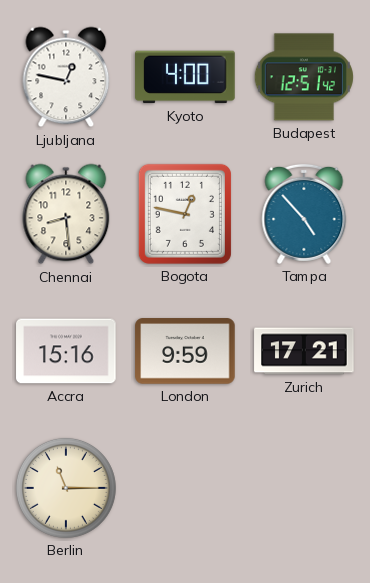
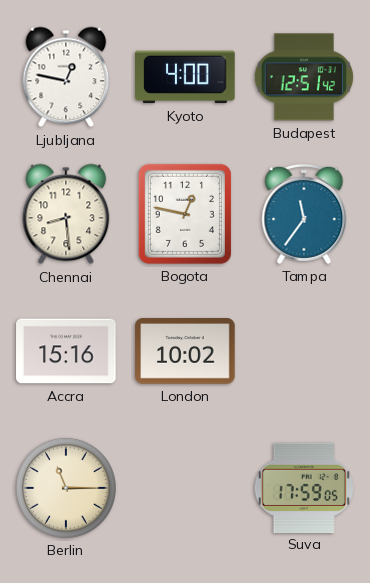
Tampa: 4:53 -> 11:36 (304, 214)
London: 9:59 -> 10:02 (185, 351)
Zurich: 17:21 -> none (304, 351)
Suva: none -> 17:59 (304, 487)
